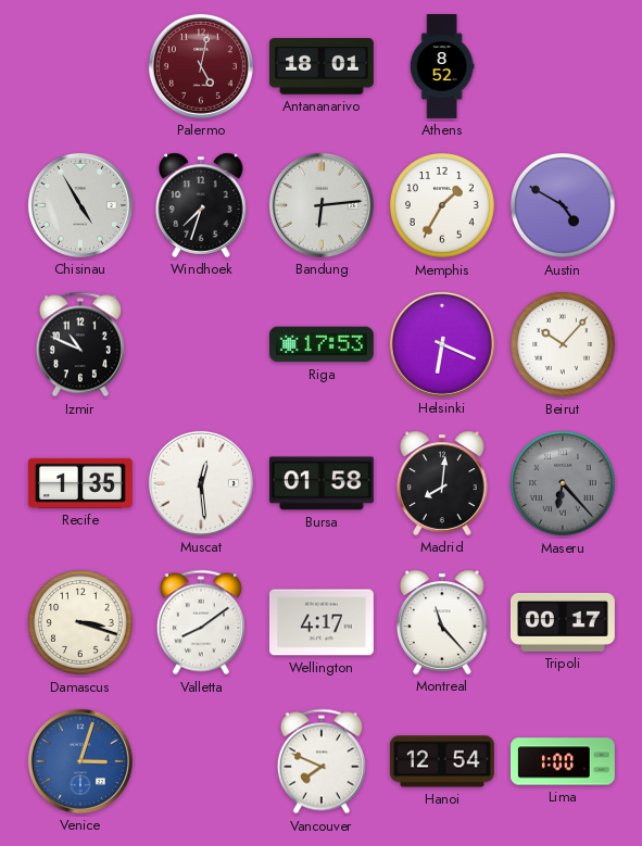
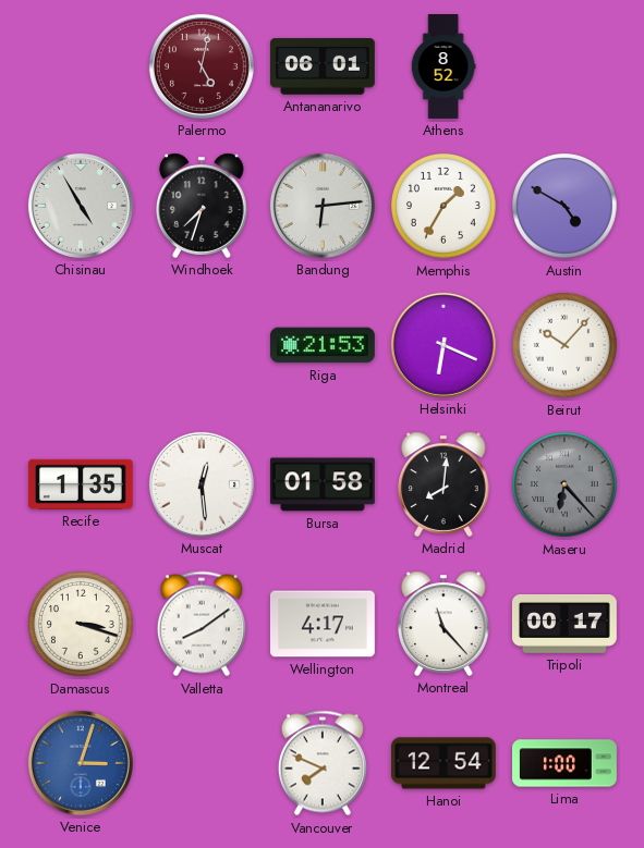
Antananarivo: 18:01 -> 06:01 (323, 66)
Izmir: 10:49 -> none (80, 344)
Riga: 17:53 -> 21:53 (323, 345)
